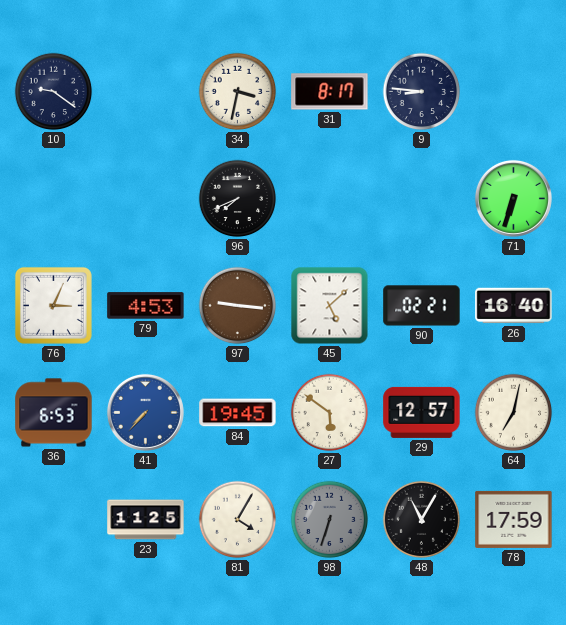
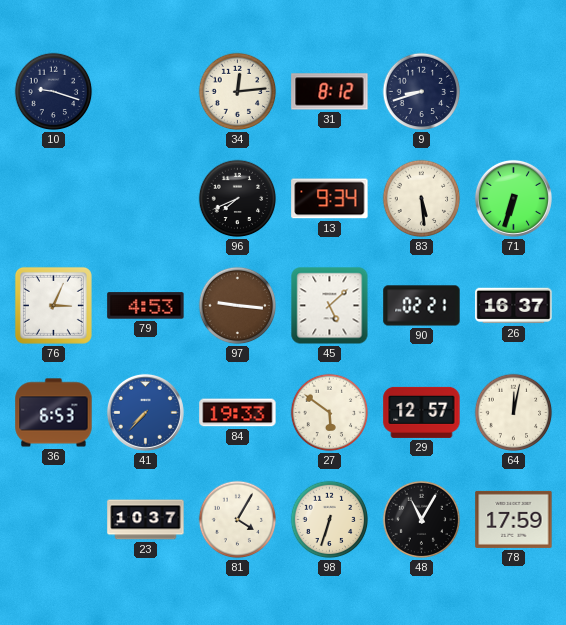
10: 9:21 -> 9:18 (54, 92)
34: 3:32 -> 12:14 (238, 92)
31: 8:17 -> 8:12 (330, 92)
9: 8:46 -> 8:42 (422, 92)
13: none -> 9:34 (330, 199)
83: none -> 5:29 (422, 199)
26: 16:40 -> 16:37 (514, 306)
84: 19:45 -> 19:33 (238, 413)
64: 7:02 -> 12:02 (514, 413)
23: 11:25 -> 10:37 (146, 520)
98 dial: grey -> cream (330, 520)
